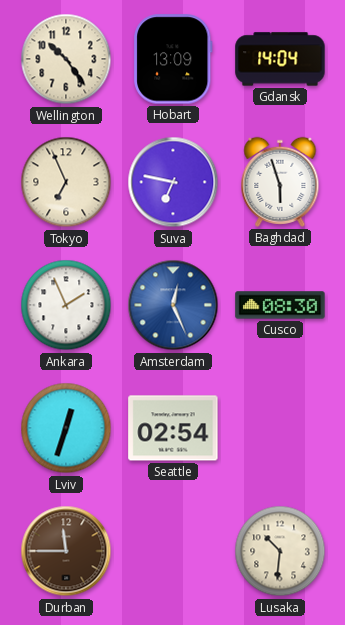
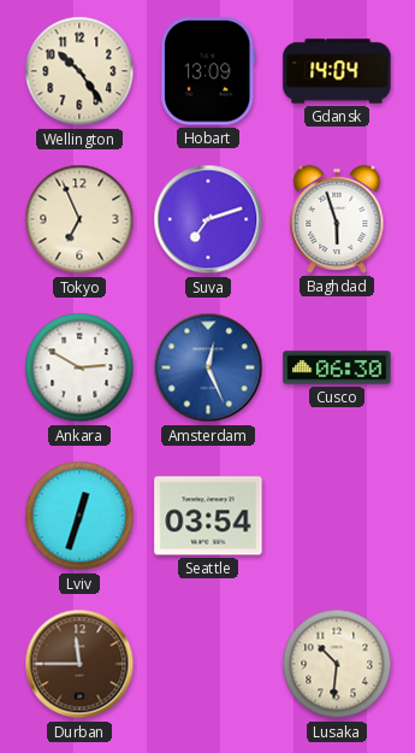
Suva: 6:47 -> 7:12 (208, 219)
Ankara: 1:56 -> 2:50 (79, 367)
Cusco: 08:30 -> 06:30 (337, 367)
Seattle: 02:54 -> 03:54 (208, 516)
